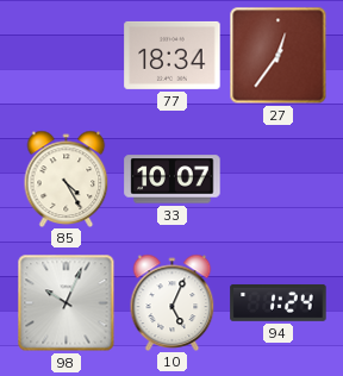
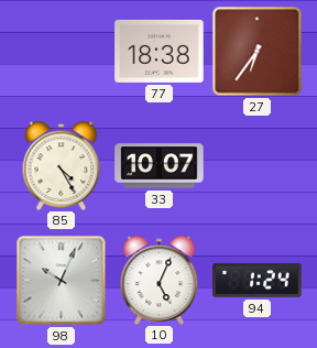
77: 18:34 -> 18:38 (160, 51)
27: 12:36 -> 6:36 (258, 52)
